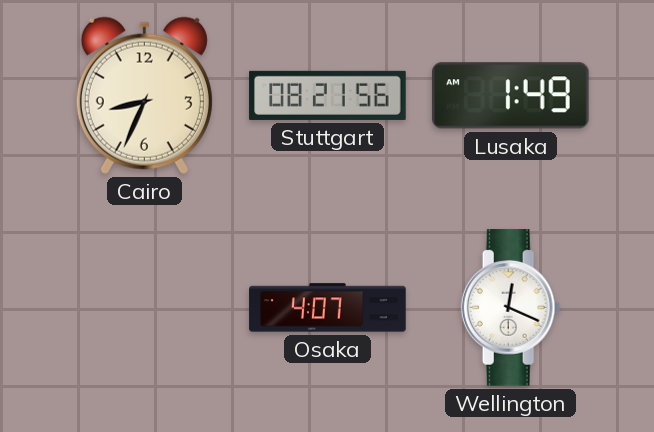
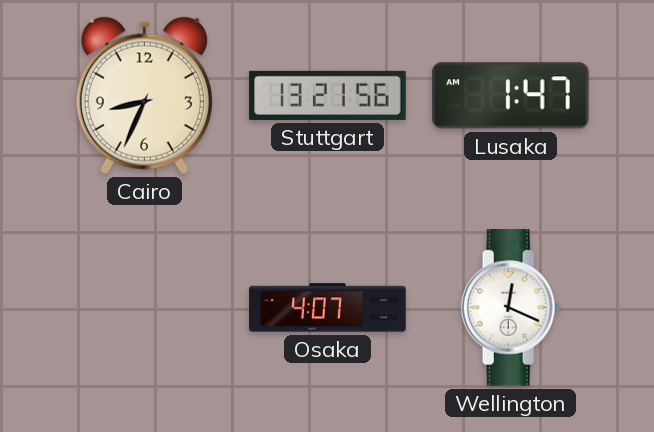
Stuttgart: 08:21 -> 13:21 (328, 95)
Lusaka: 1:49 -> 1:47 (510, 96)
